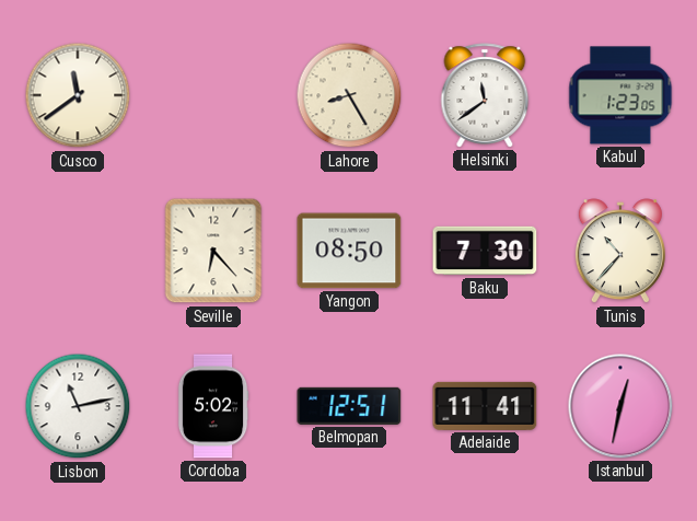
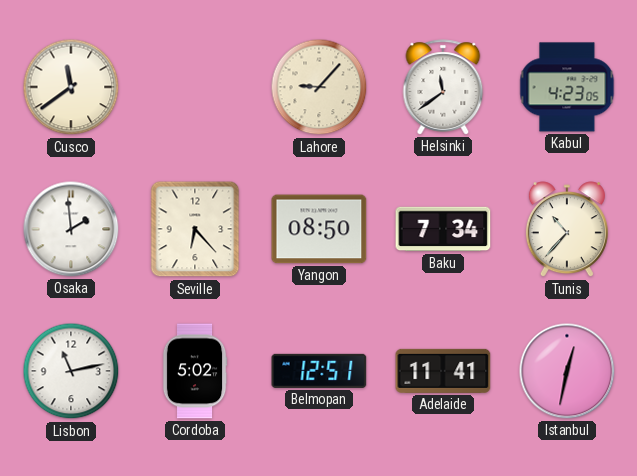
Lahore: 8:25 -> 9:07 (319, 87)
Kabul: 1:23 -> 4:23 (567, 87)
Osaka: none -> 1:59 (71, 229)
Baku: 7:30 -> 7:34 (443, 229)
